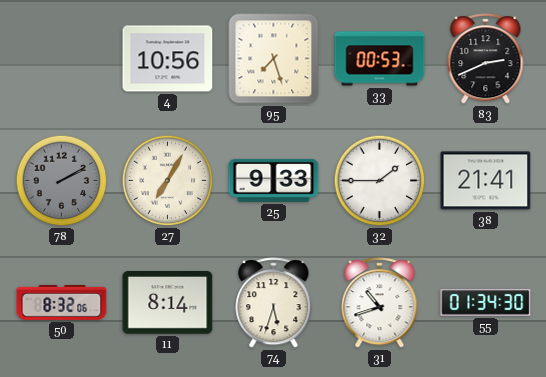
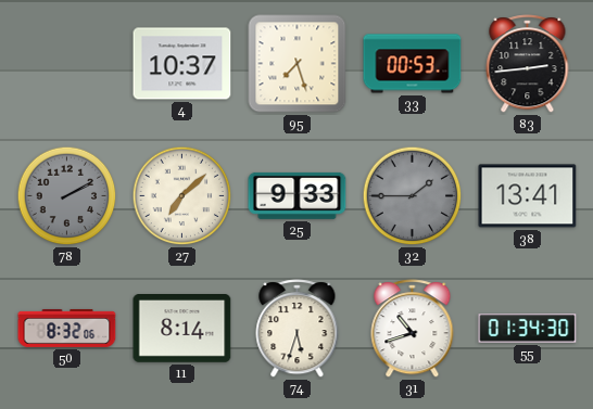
4: 10:56 -> 10:37 (182, 64)
83: 2:41 -> 2:44 (528, 64)
27: 7:05 -> 7:08 (182, 196)
32 dial: white -> grey (413, 196)
38: 21:41 -> 13:41 (528, 196)
